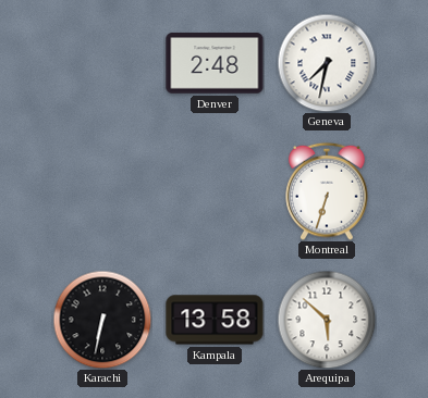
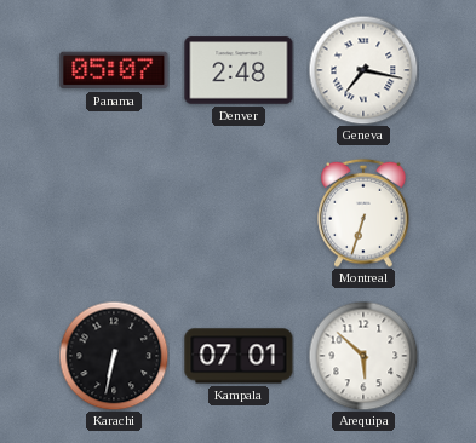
Panama: none -> 05:07 (114, 70)
Geneva: 7:32 -> 7:17 (363, 70)
Kampala: 13:58 -> 07:01 (239, 356)
